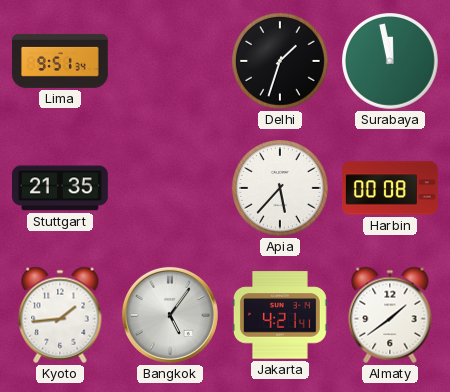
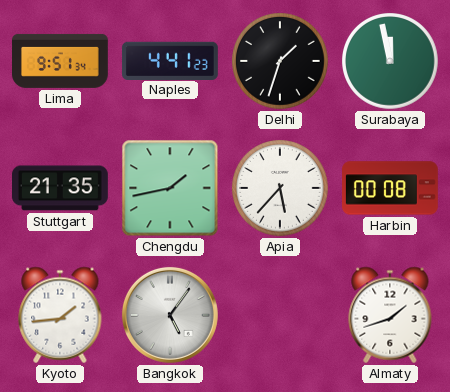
Naples: none -> 4:41 (170, 60)
Chengdu: none -> 1:43 (170, 188)
Jakarta: 4:21 -> none (280, 315)
Almaty: 1:39 -> 1:42 (390, 315)
